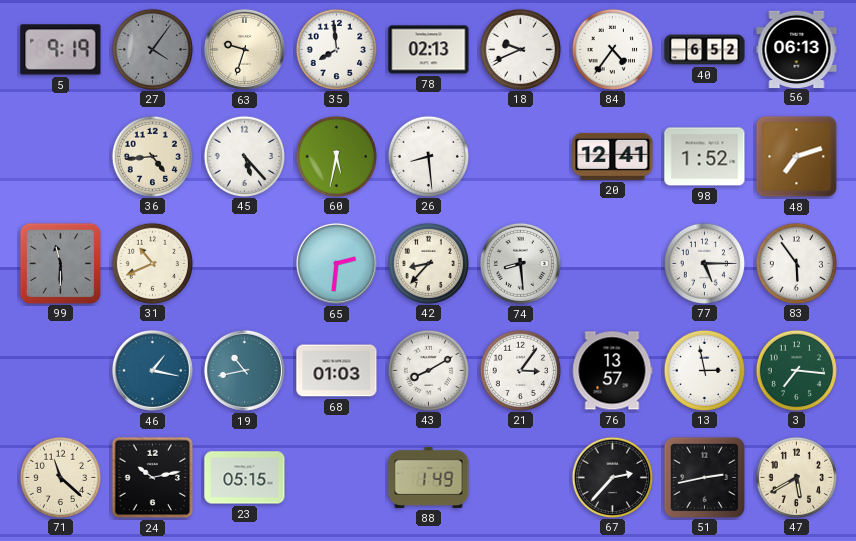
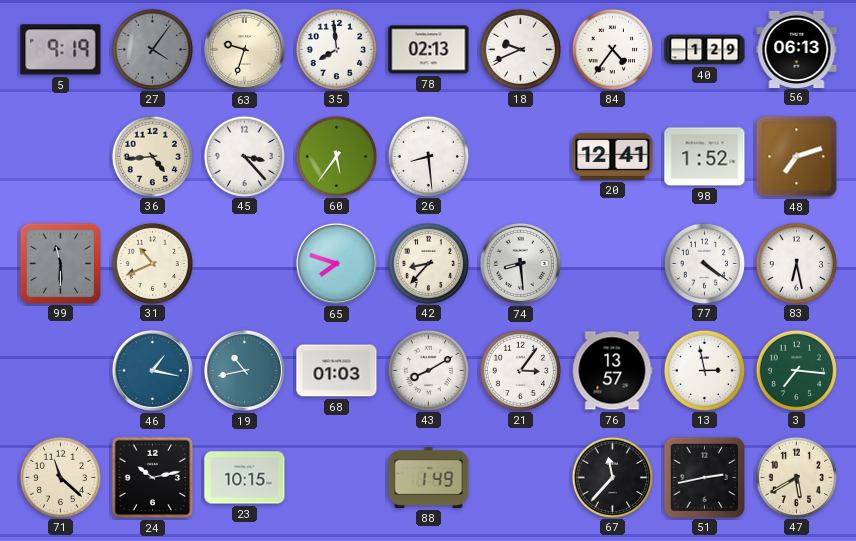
40: 6:52 -> 1:29 (705, 50)
45: 5:23 -> 3:23 (244, 156)
60: 5:32 -> 5:36 (336, 156)
65: 2:31 -> 7:48 (336, 263)
77: 5:15 -> 4:21 (704, 263)
83: 5:54 -> 6:28 (796, 263)
23: 05:15 -> 10:15 (245, 478)
67: 2:37 -> 11:37 (612, 477)
